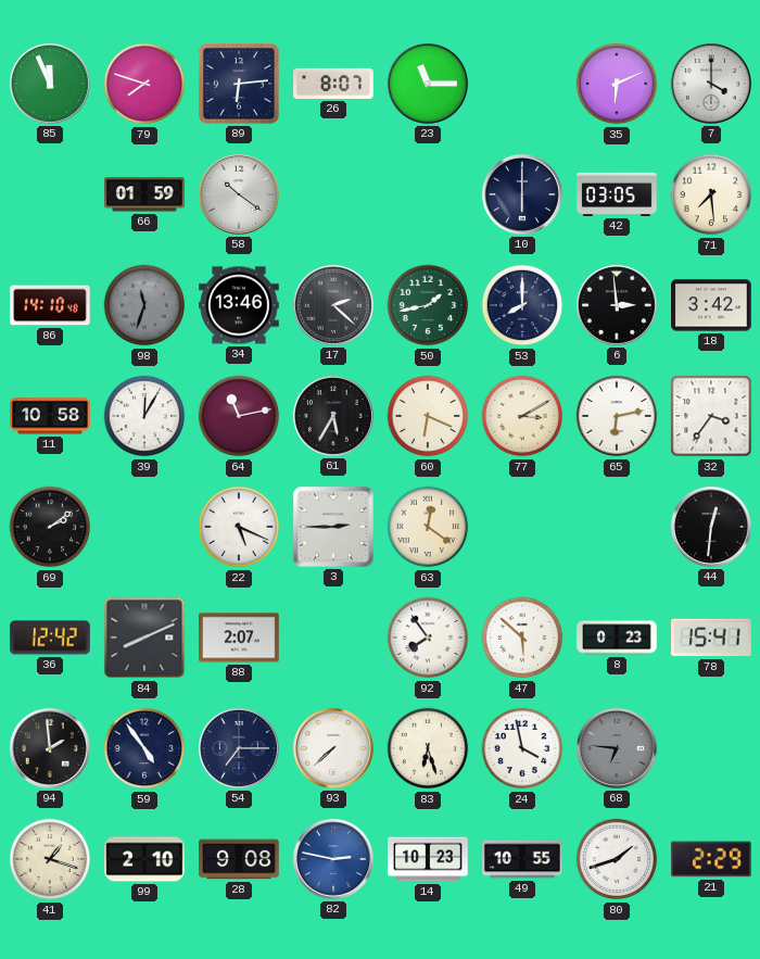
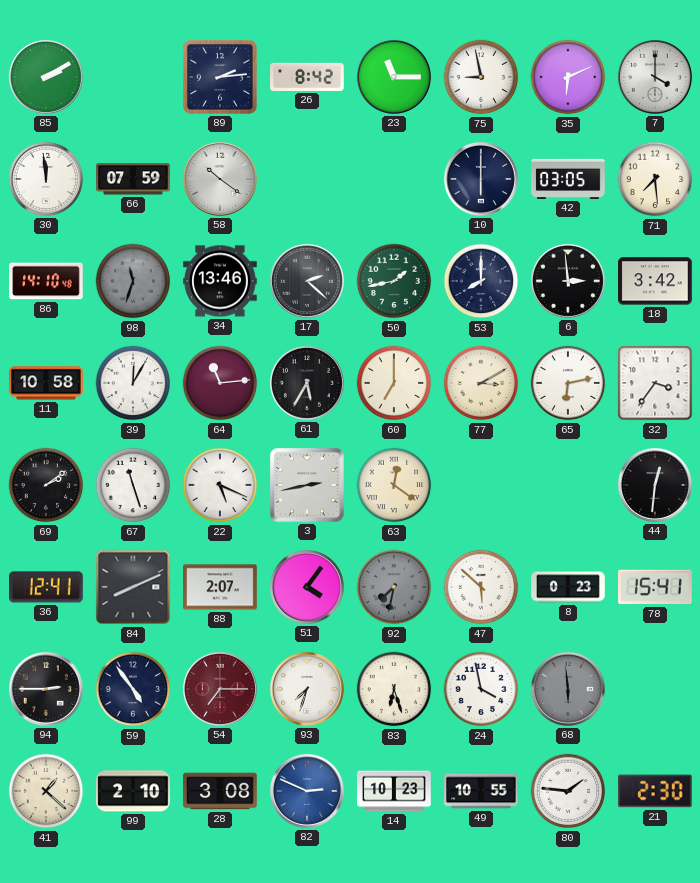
85: 11:56 -> 2:10 (46, 77)
79: 7:48 -> none (144, 84)
89: 6:14 -> 2:14 (220, 77)
26: 8:07 -> 8:42 (307, 77)
75: none -> 8:58 (481, 77)
30: none -> 11:59 (46, 179)
66: 01:59 -> 07:59 (133, 179)
64: 11:13 -> 11:14 (220, 383)
60: 6:19 -> 7:00 (394, 383)
67: none -> 11:27 (133, 485)
3: 2:45 -> 2:43 (307, 485)
36: 12:42 -> 12:41 (46, 587)
51: none -> 4:06 (307, 587)
92: 7:54 -> 7:32 (394, 587)
92 dial: white -> grey (394, 587)
94: 1:59 -> 2:45 (46, 689)
54 dial: navy -> burgundy (220, 689)
93: 7:38 -> 7:33 (307, 689)
68: 6:46 -> 5:59 (568, 689)
41: 1:18 -> 1:22 (46, 791)
28: 9:08 -> 3:08 (220, 791)
82: 2:47 -> 2:49 (307, 791)
80: 1:42 -> 1:46 (568, 791)
21: 2:29 -> 2:30 (655, 791)
